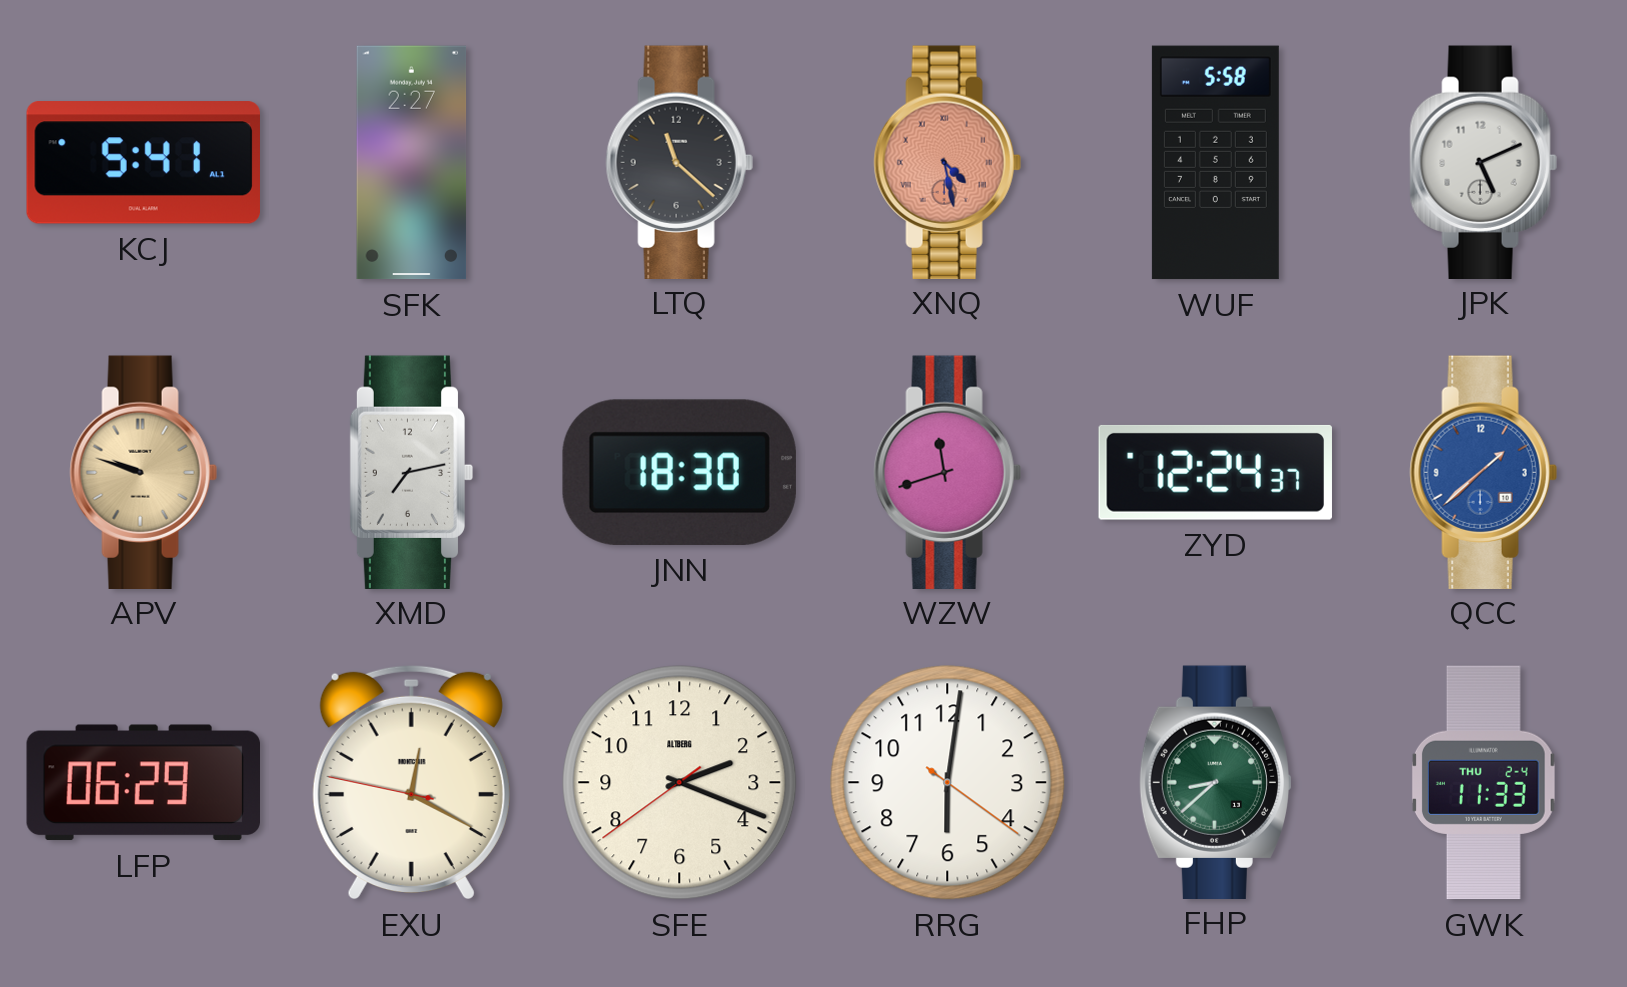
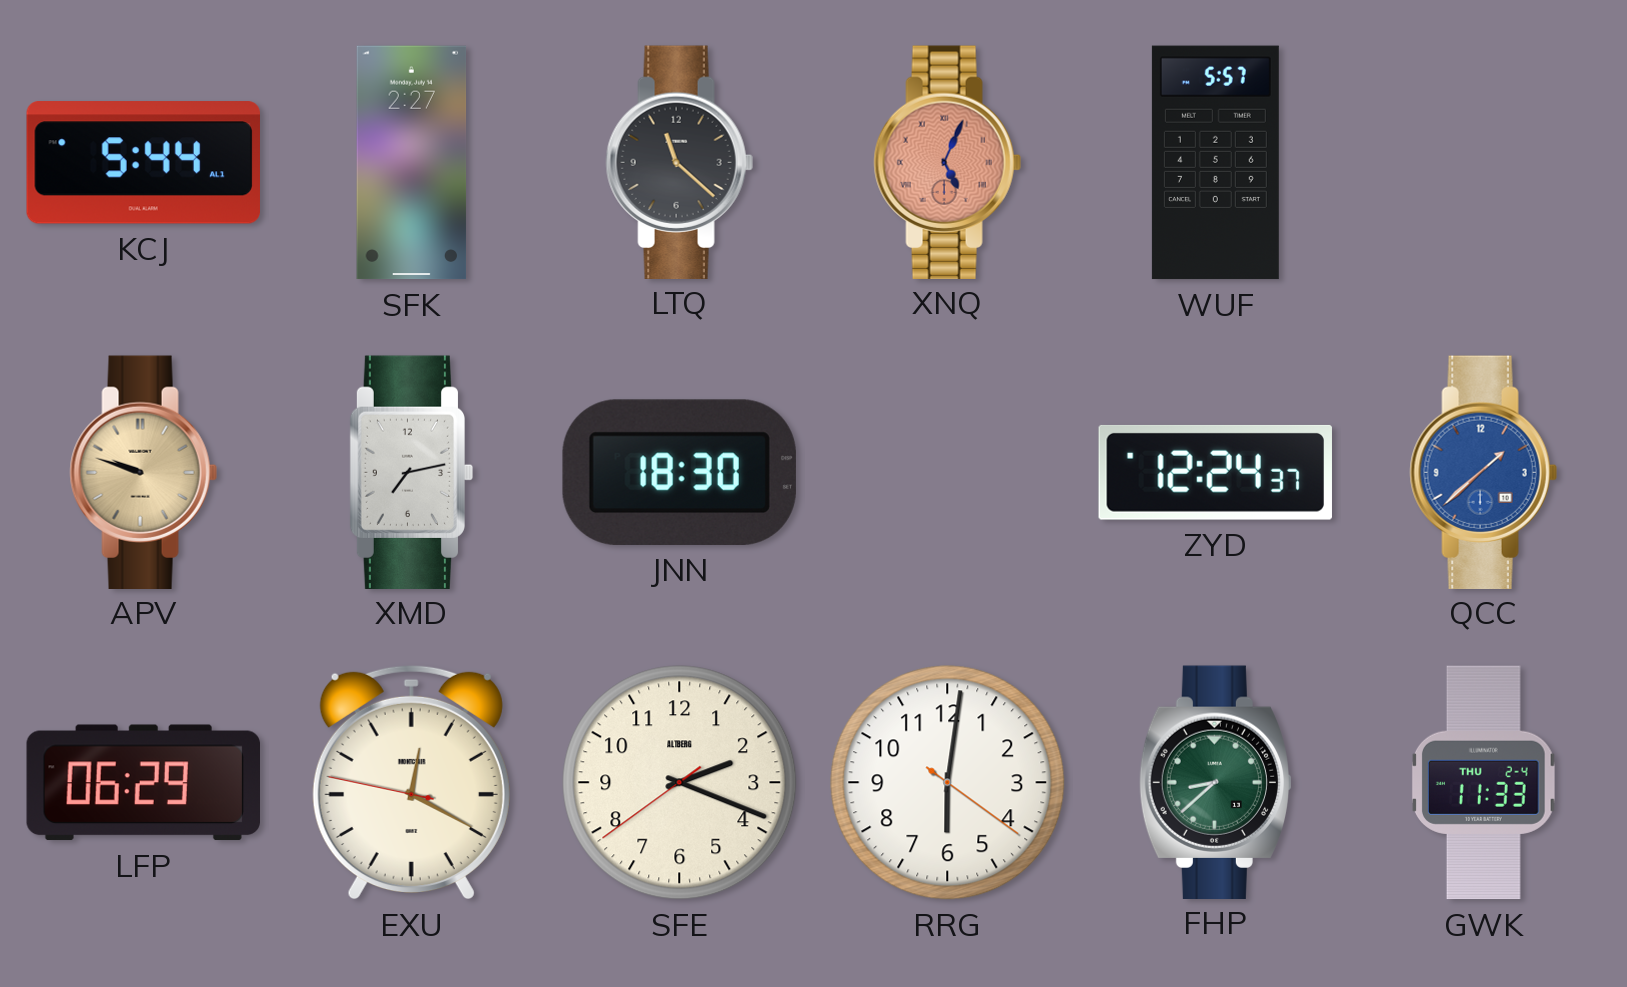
KCJ: 5:41 -> 5:44 (143, 163)
XNQ: 4:28 -> 5:04 (947, 162)
WUF: 5:58 -> 5:57 (1215, 163)
JPK: 5:11 -> none (1483, 162)
WZW: 11:42 -> none (947, 472)
